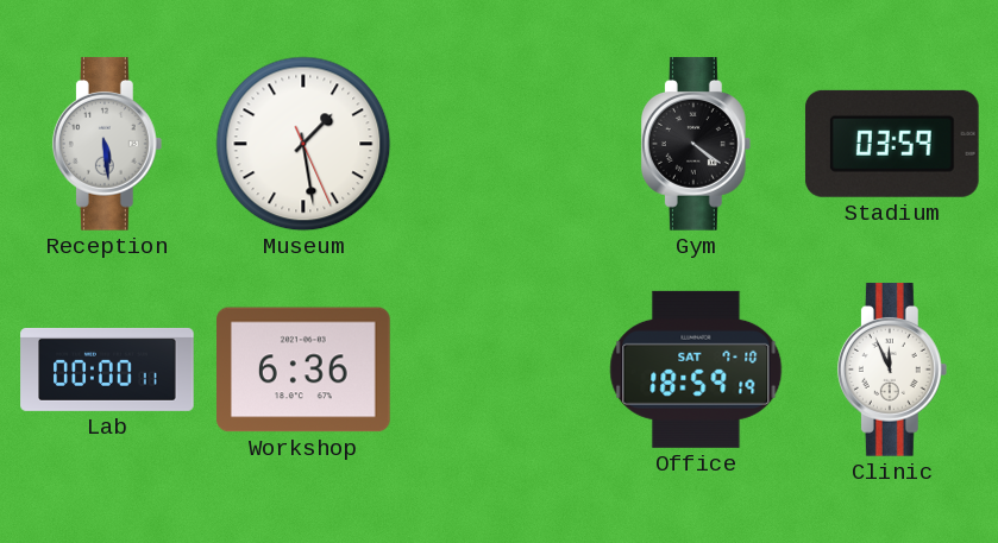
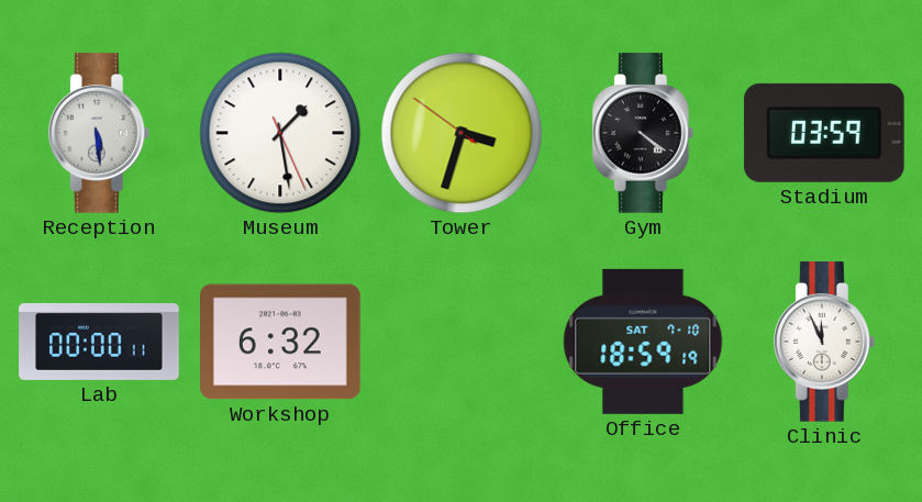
Tower: none -> 3:32 (462, 133)
Workshop: 6:36 -> 6:32 (281, 342)
